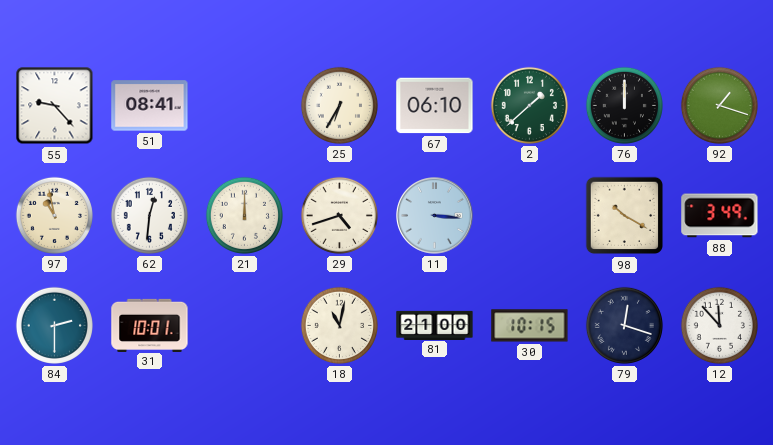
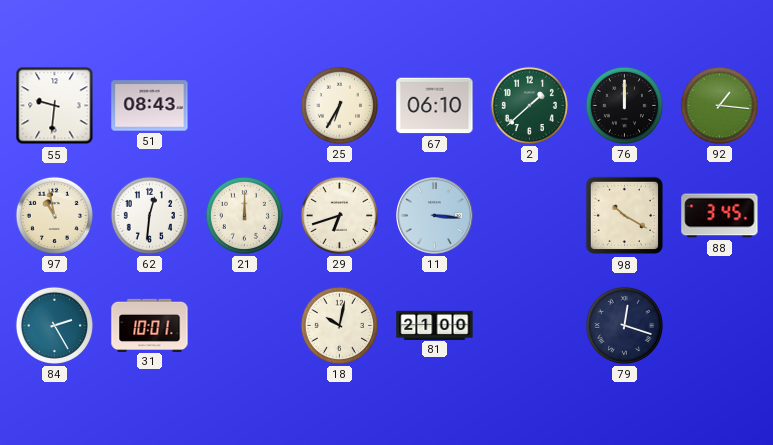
55: 9:23 -> 9:31 (55, 106)
51: 08:41 -> 08:43 (150, 106)
92: 1:18 -> 1:16 (719, 105)
29: 4:42 -> 6:42 (339, 215)
88: 3:49 -> 3:45 (720, 216)
84: 2:30 -> 2:25 (54, 325)
18: 11:02 -> 10:02 (339, 325)
30: 10:15 -> none (530, 326)
12: 11:53 -> none (719, 325)
